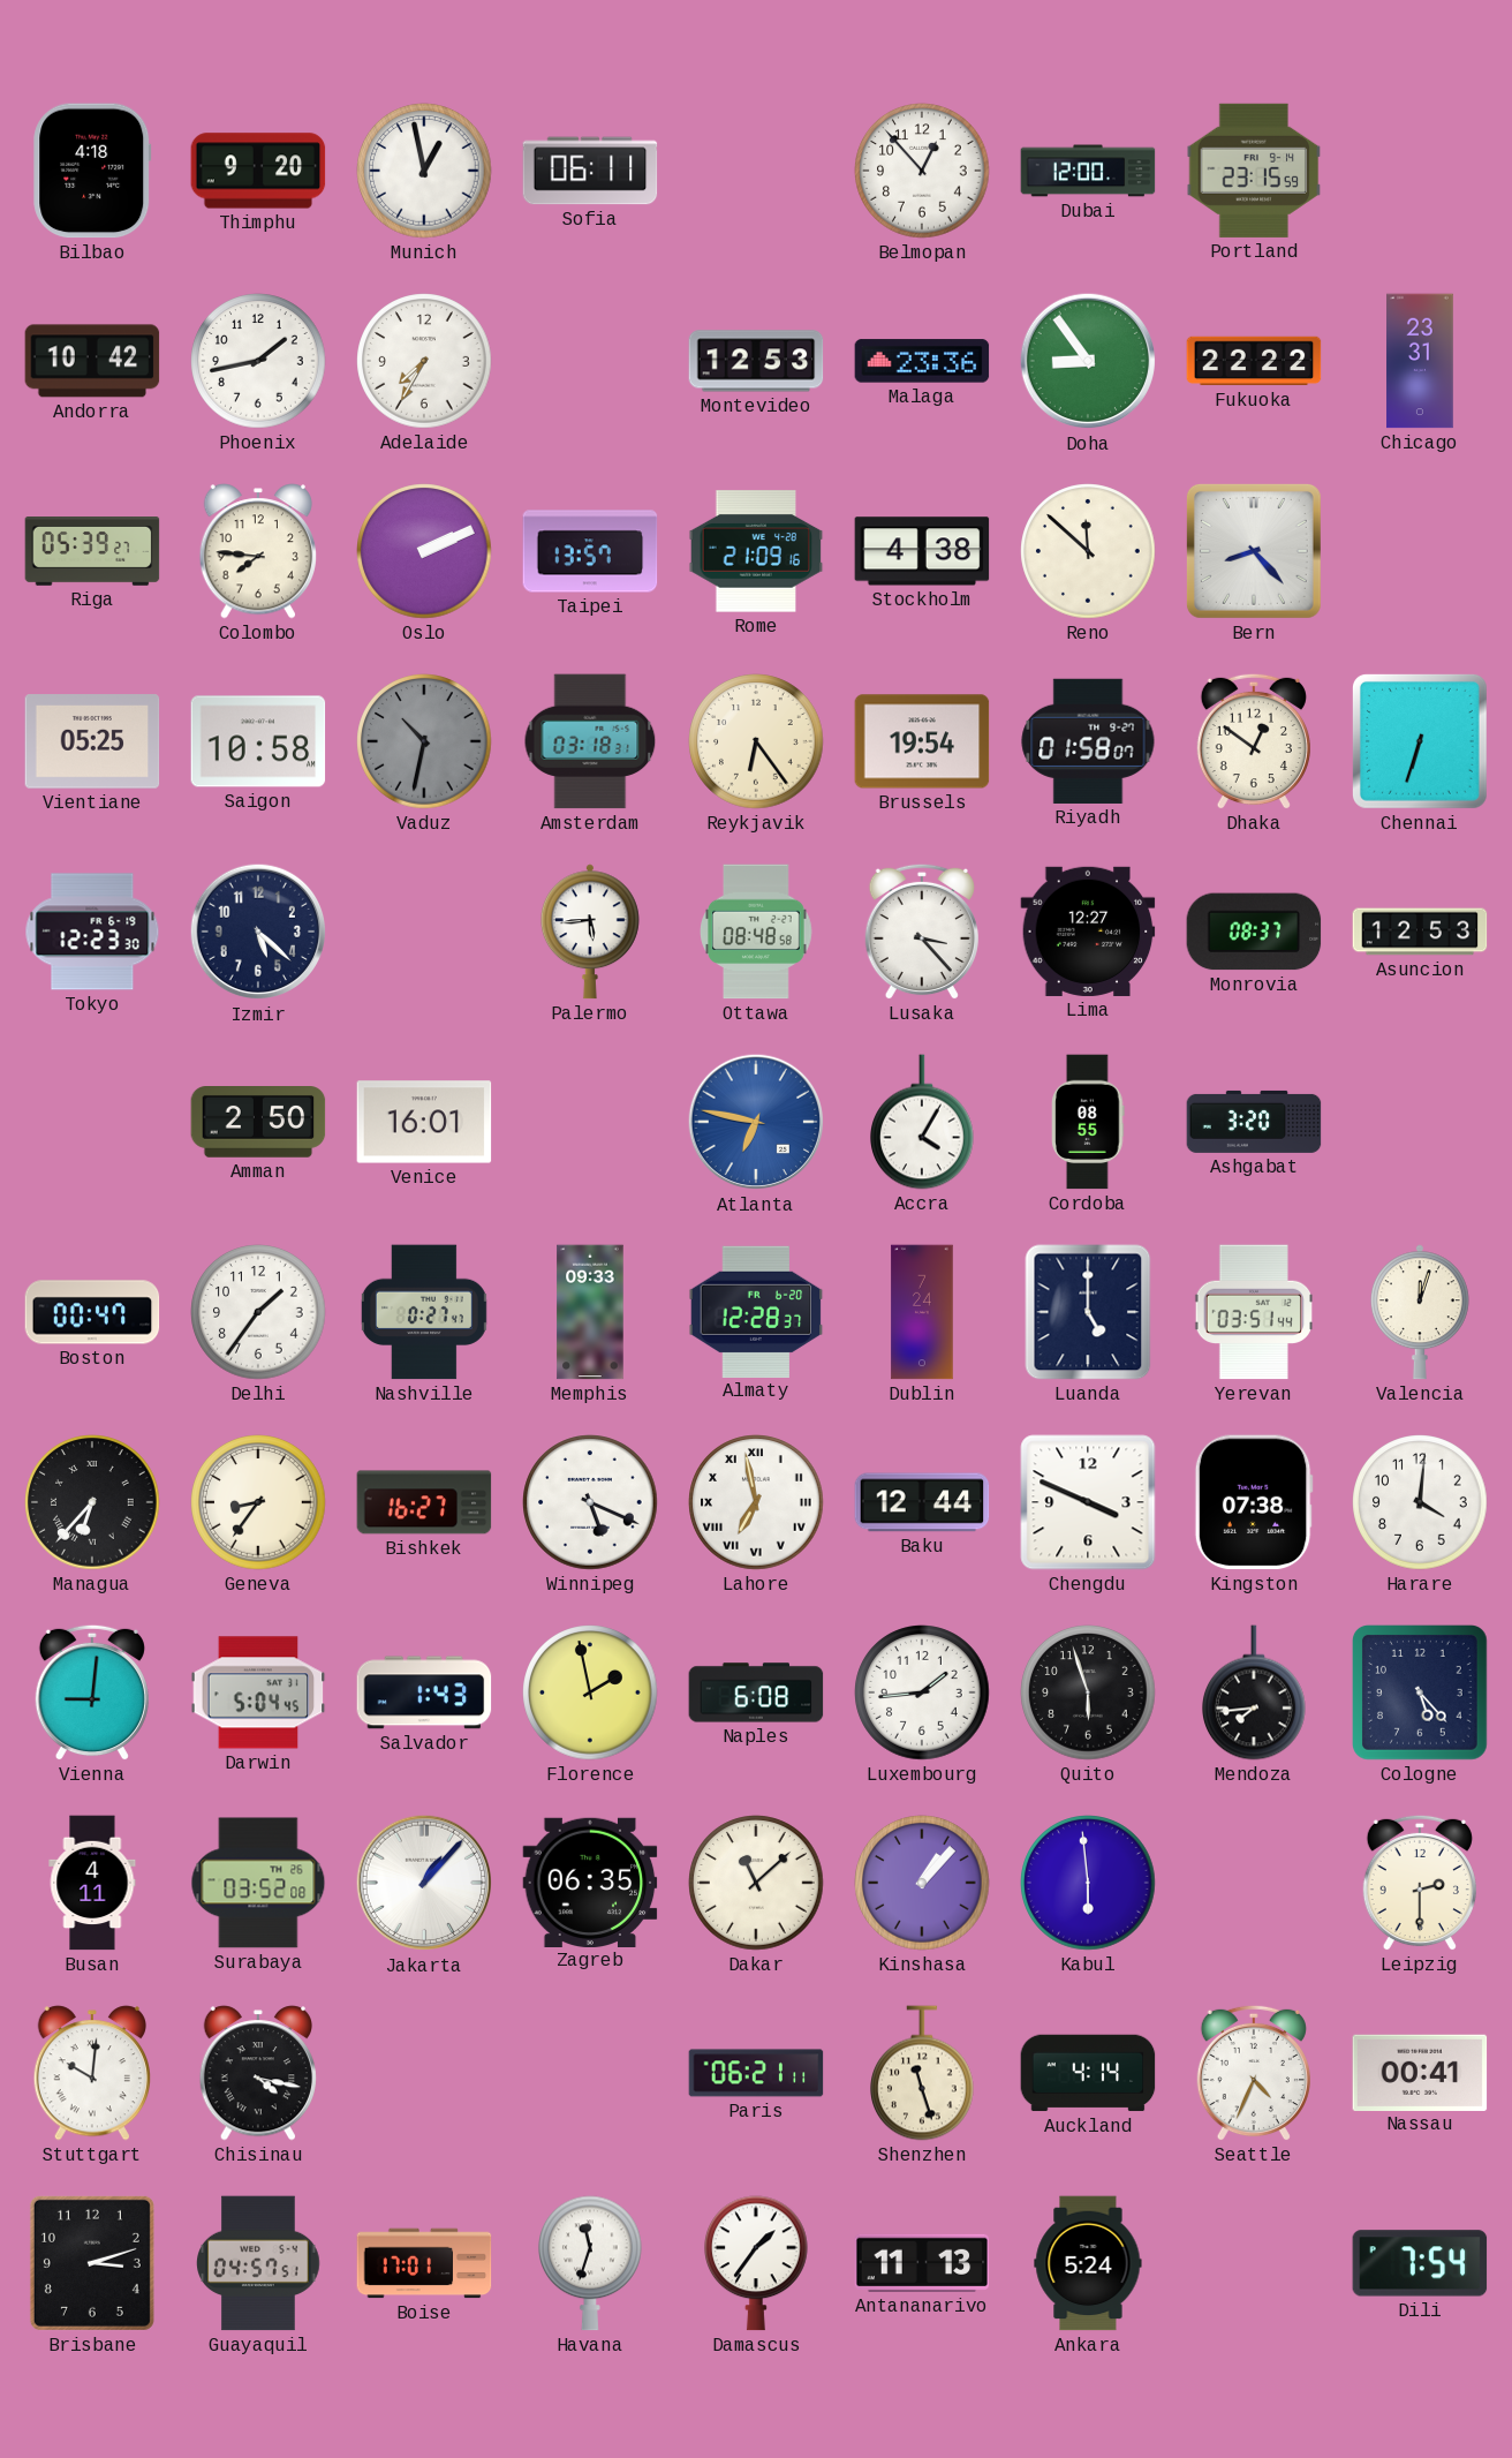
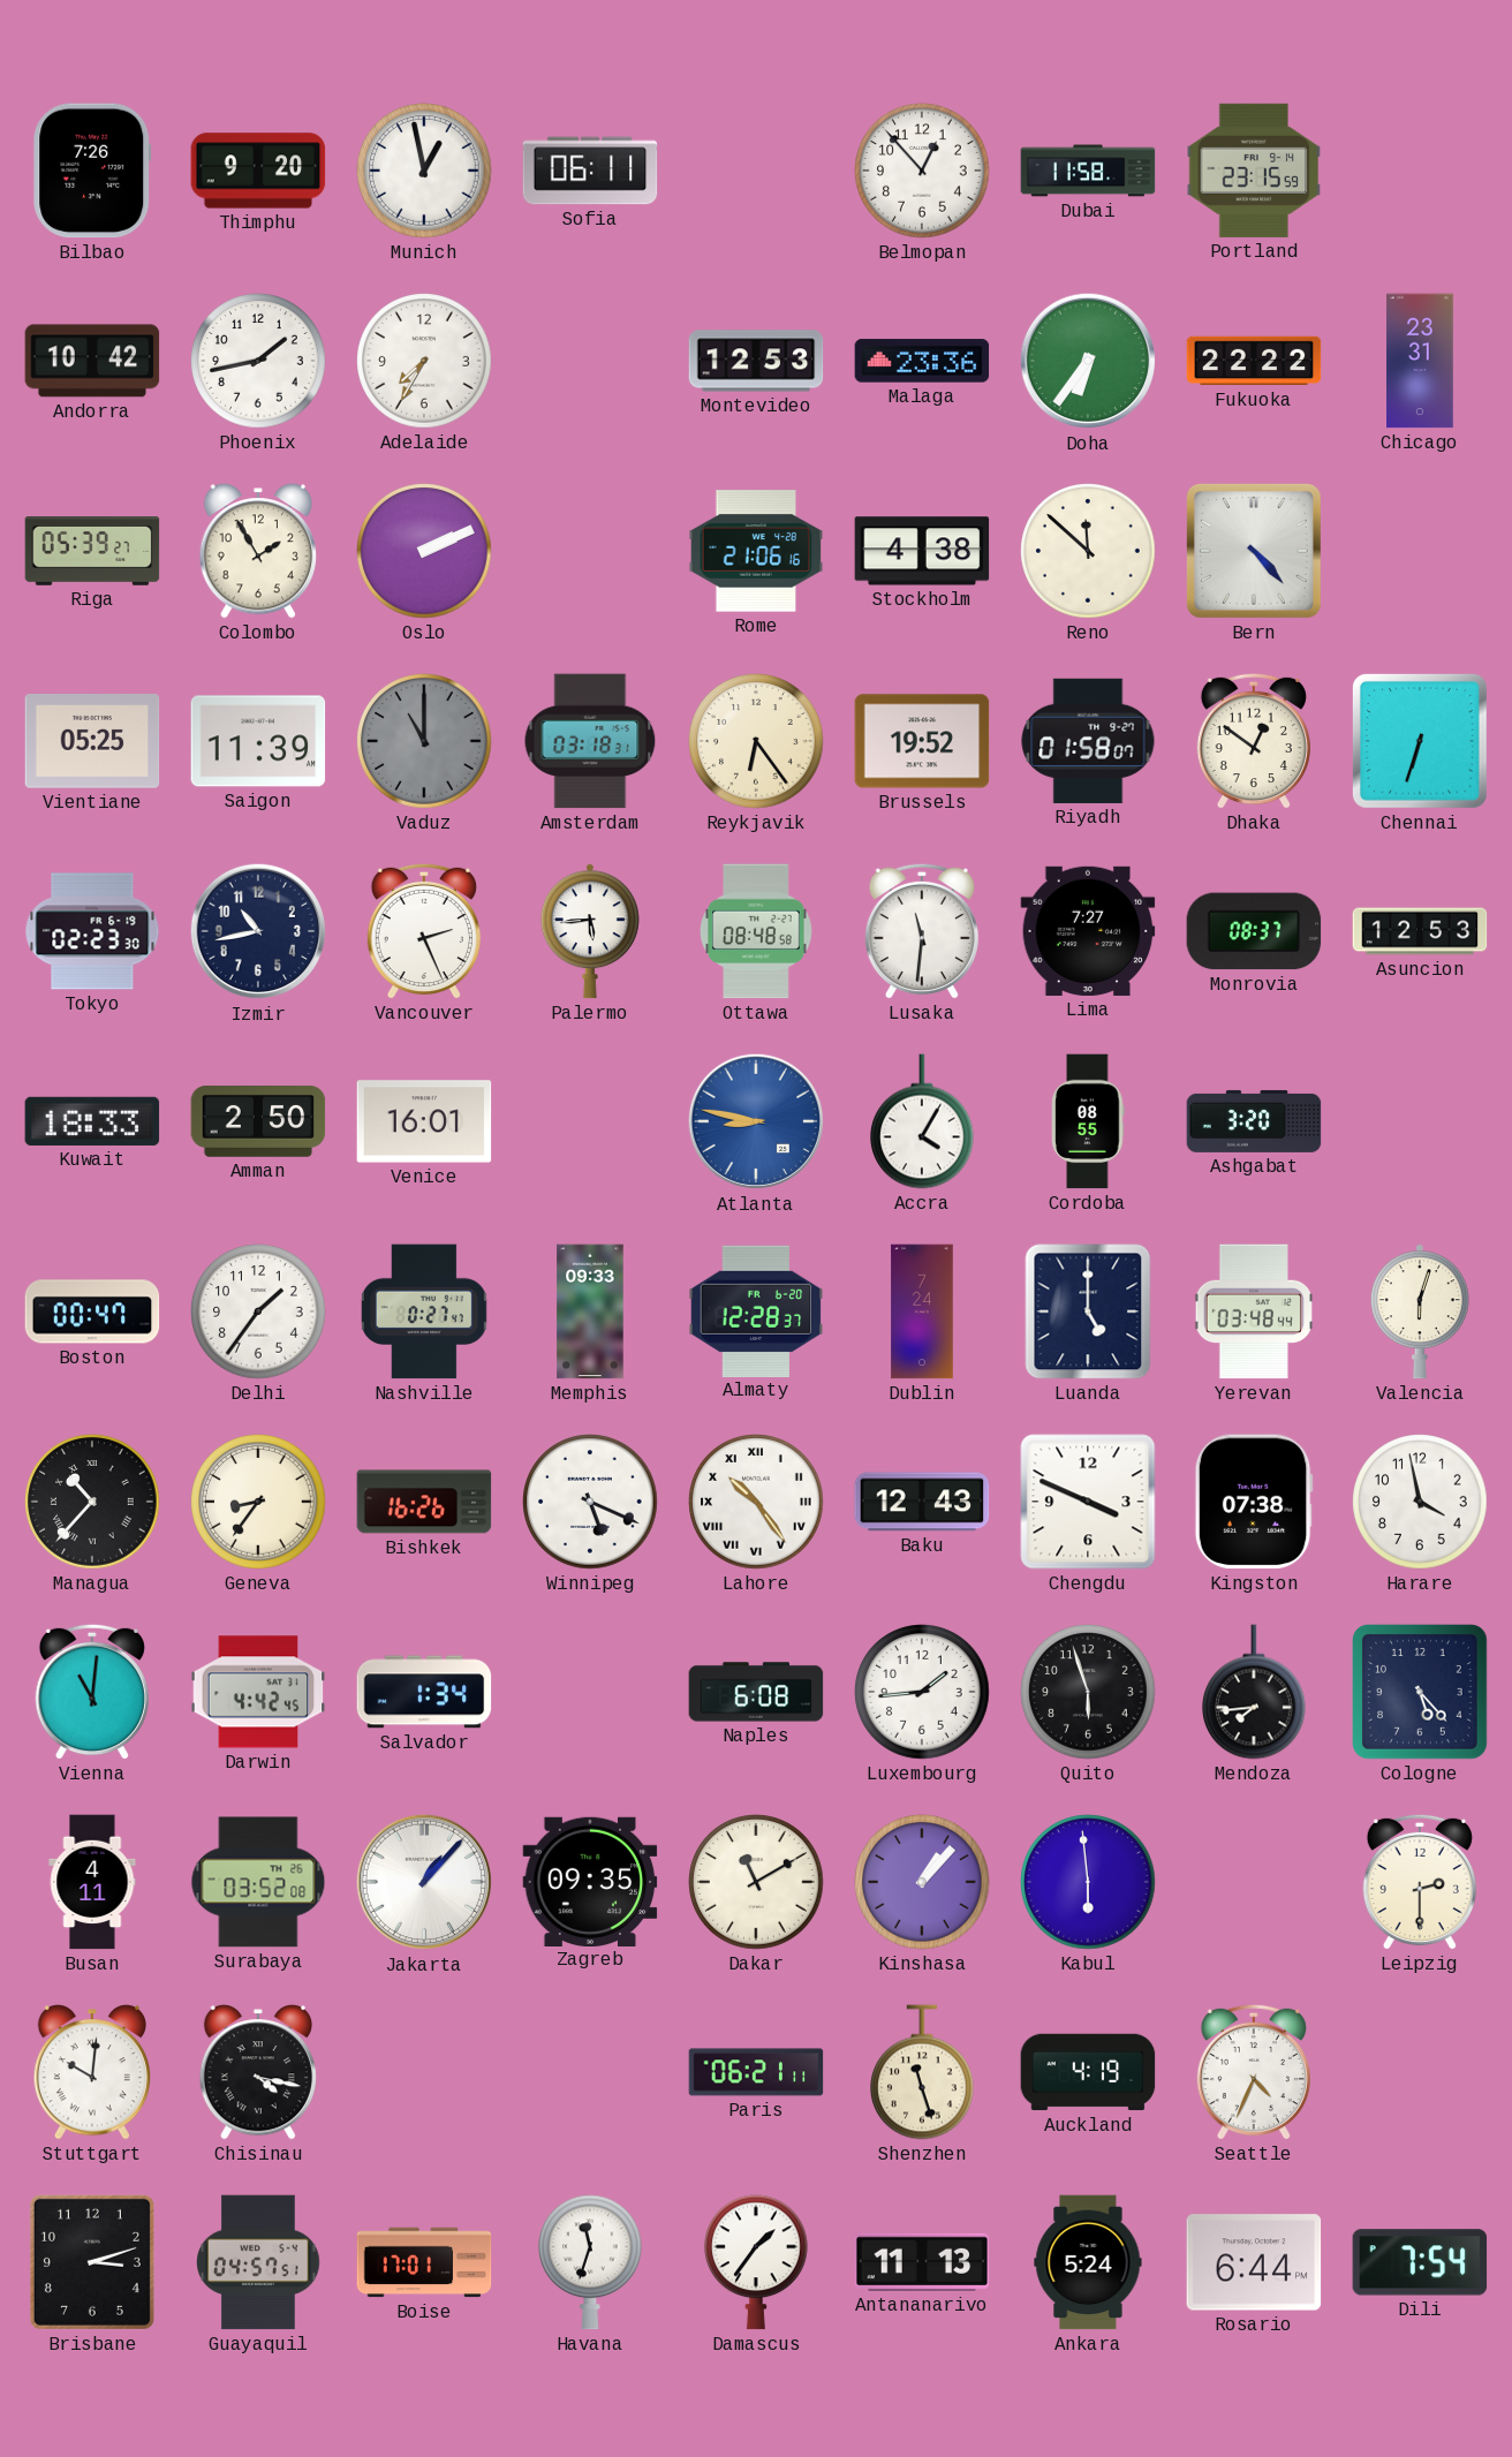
Bilbao: 4:18 -> 7:26 (92, 171)
Dubai: 12:00 -> 11:58 (1088, 171)
Doha: 8:54 -> 6:36 (1088, 361)
Colombo: 7:46 -> 1:55 (257, 551)
Taipei: 13:57 -> none (590, 551)
Rome: 21:09 -> 21:06 (756, 551)
Bern: 8:23 -> 4:23 (1254, 551)
Saigon: 10:58 -> 11:39 (258, 741)
Vaduz: 10:32 -> 11:00 (424, 741)
Brussels: 19:54 -> 19:52 (922, 741)
Tokyo: 12:23 -> 02:23 (92, 931)
Izmir: 5:22 -> 10:43 (258, 931)
Vancouver: none -> 2:26 (424, 931)
Lusaka: 3:23 -> 11:31 (922, 931)
Lima: 12:27 -> 7:27 (1088, 931)
Kuwait: none -> 18:33 (92, 1121)
Atlanta: 6:47 -> 8:47 (756, 1121)
Yerevan: 03:51 -> 03:48 (1253, 1311)
Valencia: 12:03 -> 6:03 (1420, 1311)
Managua: 6:37 -> 10:37 (92, 1502)
Bishkek: 16:27 -> 16:26 (424, 1502)
Lahore: 6:58 -> 10:24 (756, 1502)
Baku: 12:44 -> 12:43 (922, 1502)
Harare: 4:01 -> 3:58 (1420, 1502)
Vienna: 9:01 -> 11:01 (92, 1692)
Darwin: 5:04 -> 4:42 (258, 1692)
Salvador: 1:43 -> 1:34 (424, 1692)
Florence: 1:58 -> none (590, 1692)
Zagreb: 06:35 -> 09:35 (590, 1881)
Dakar: 11:08 -> 11:10 (756, 1882)
Auckland: 4:14 -> 4:19 (1088, 2072)
Nassau: 00:41 -> none (1420, 2072)
Rosario: none -> 6:44 (1254, 2262)
